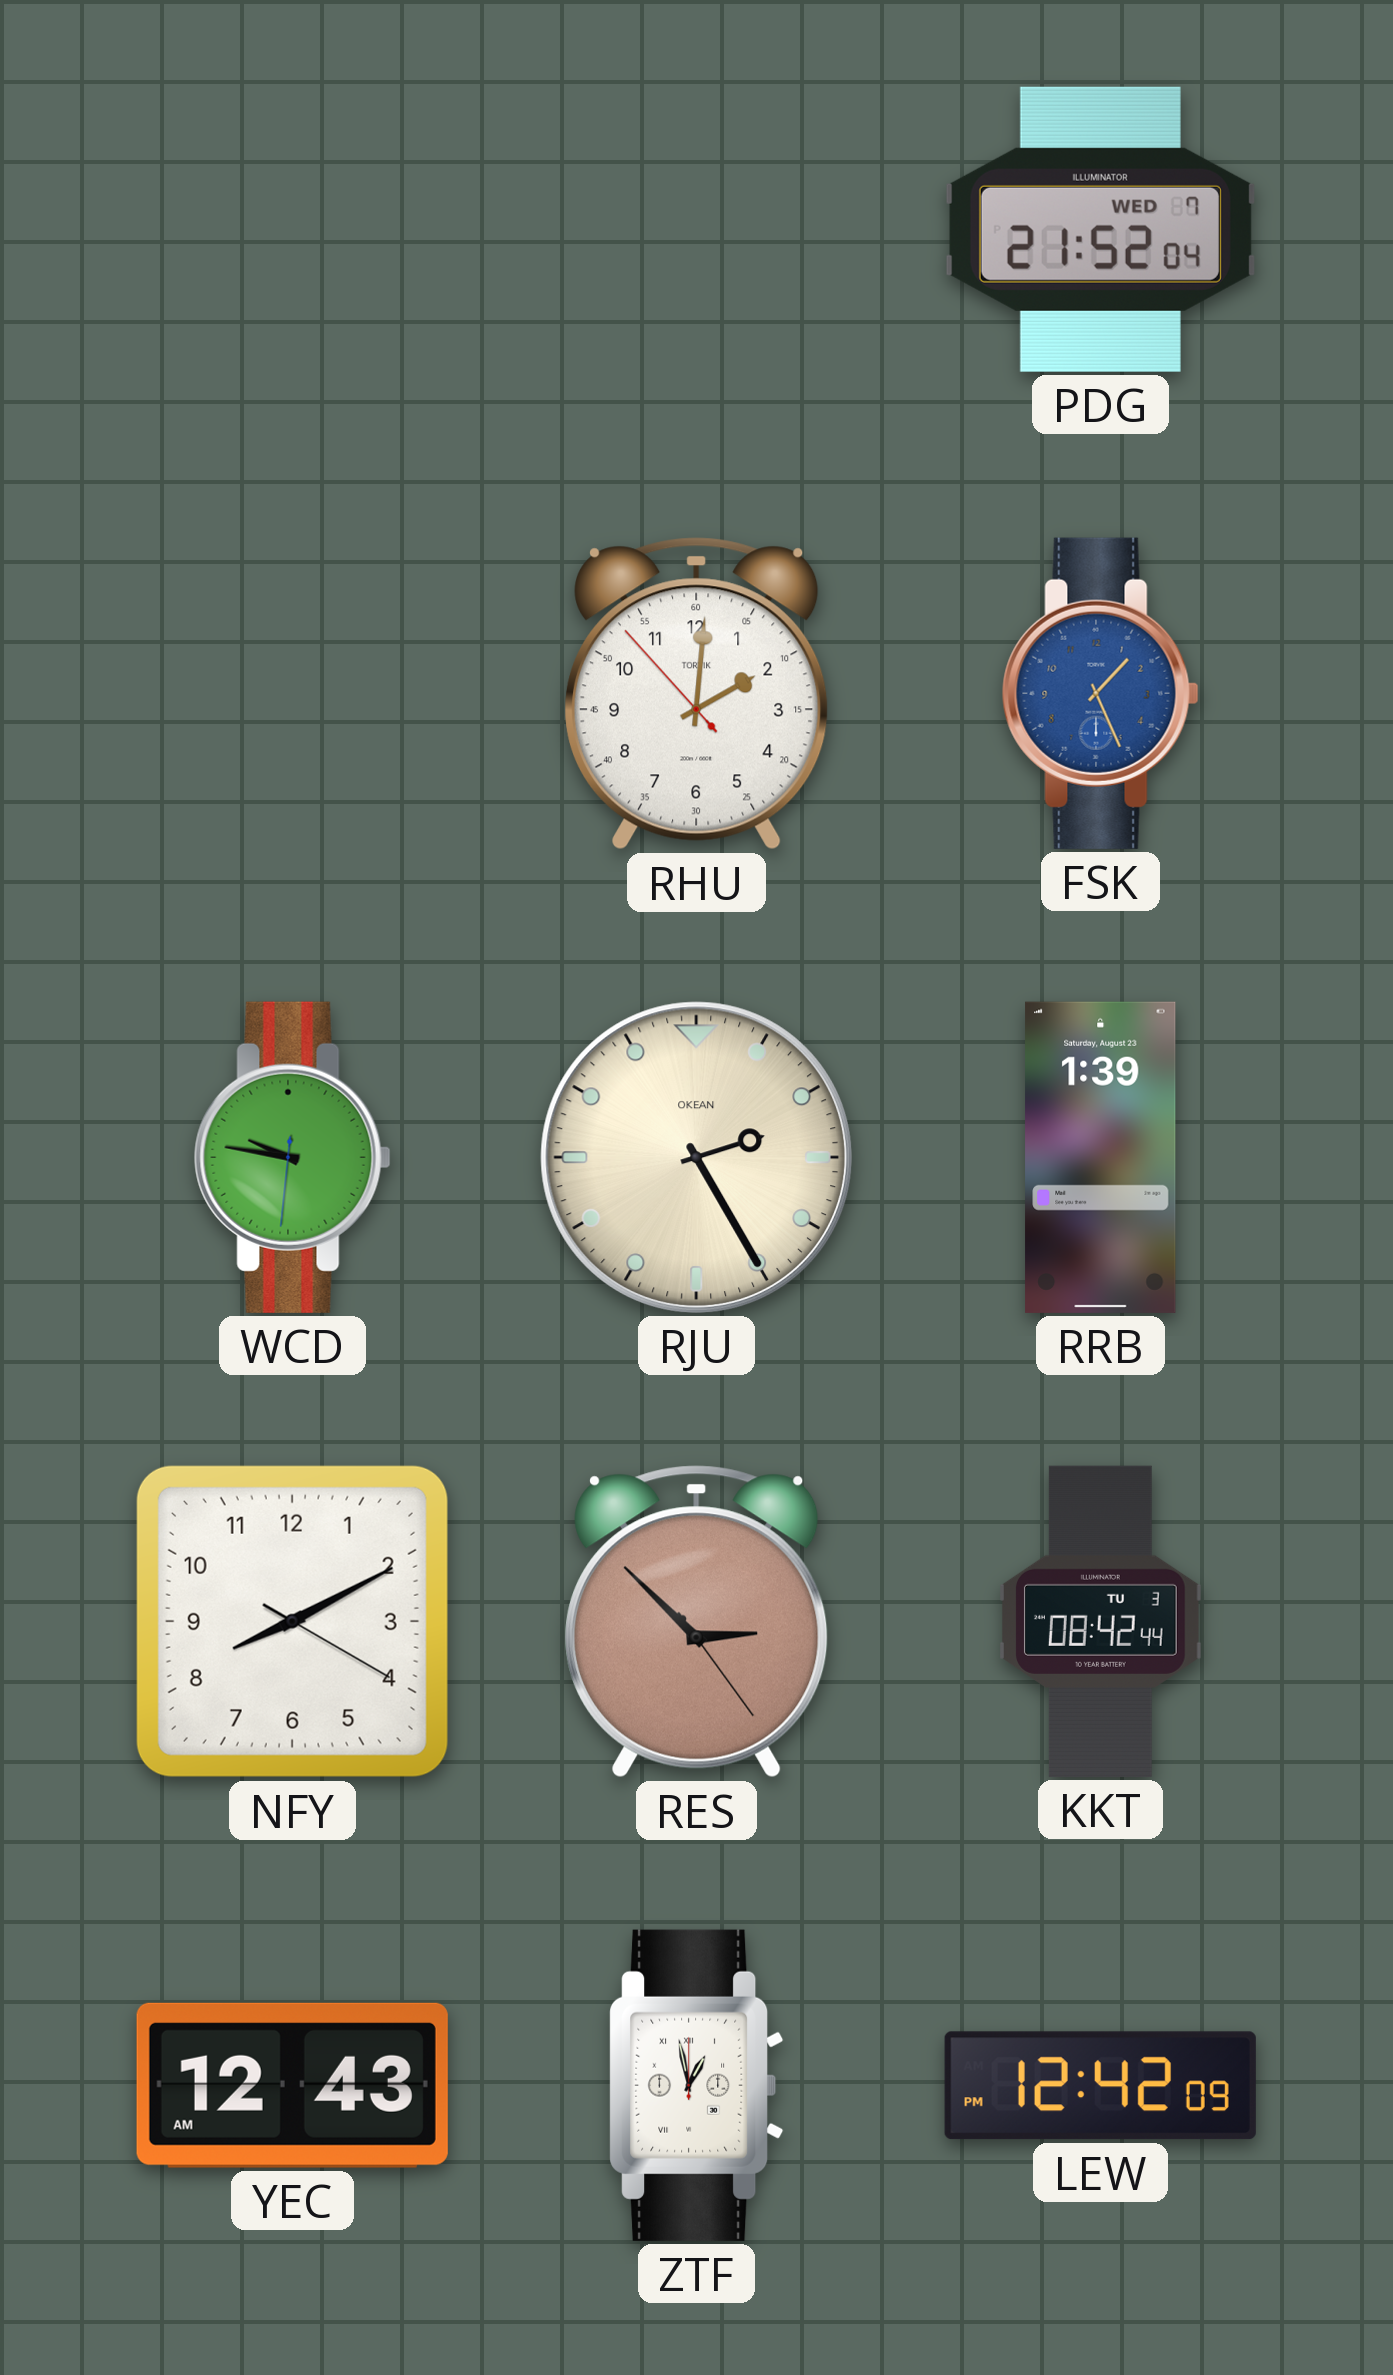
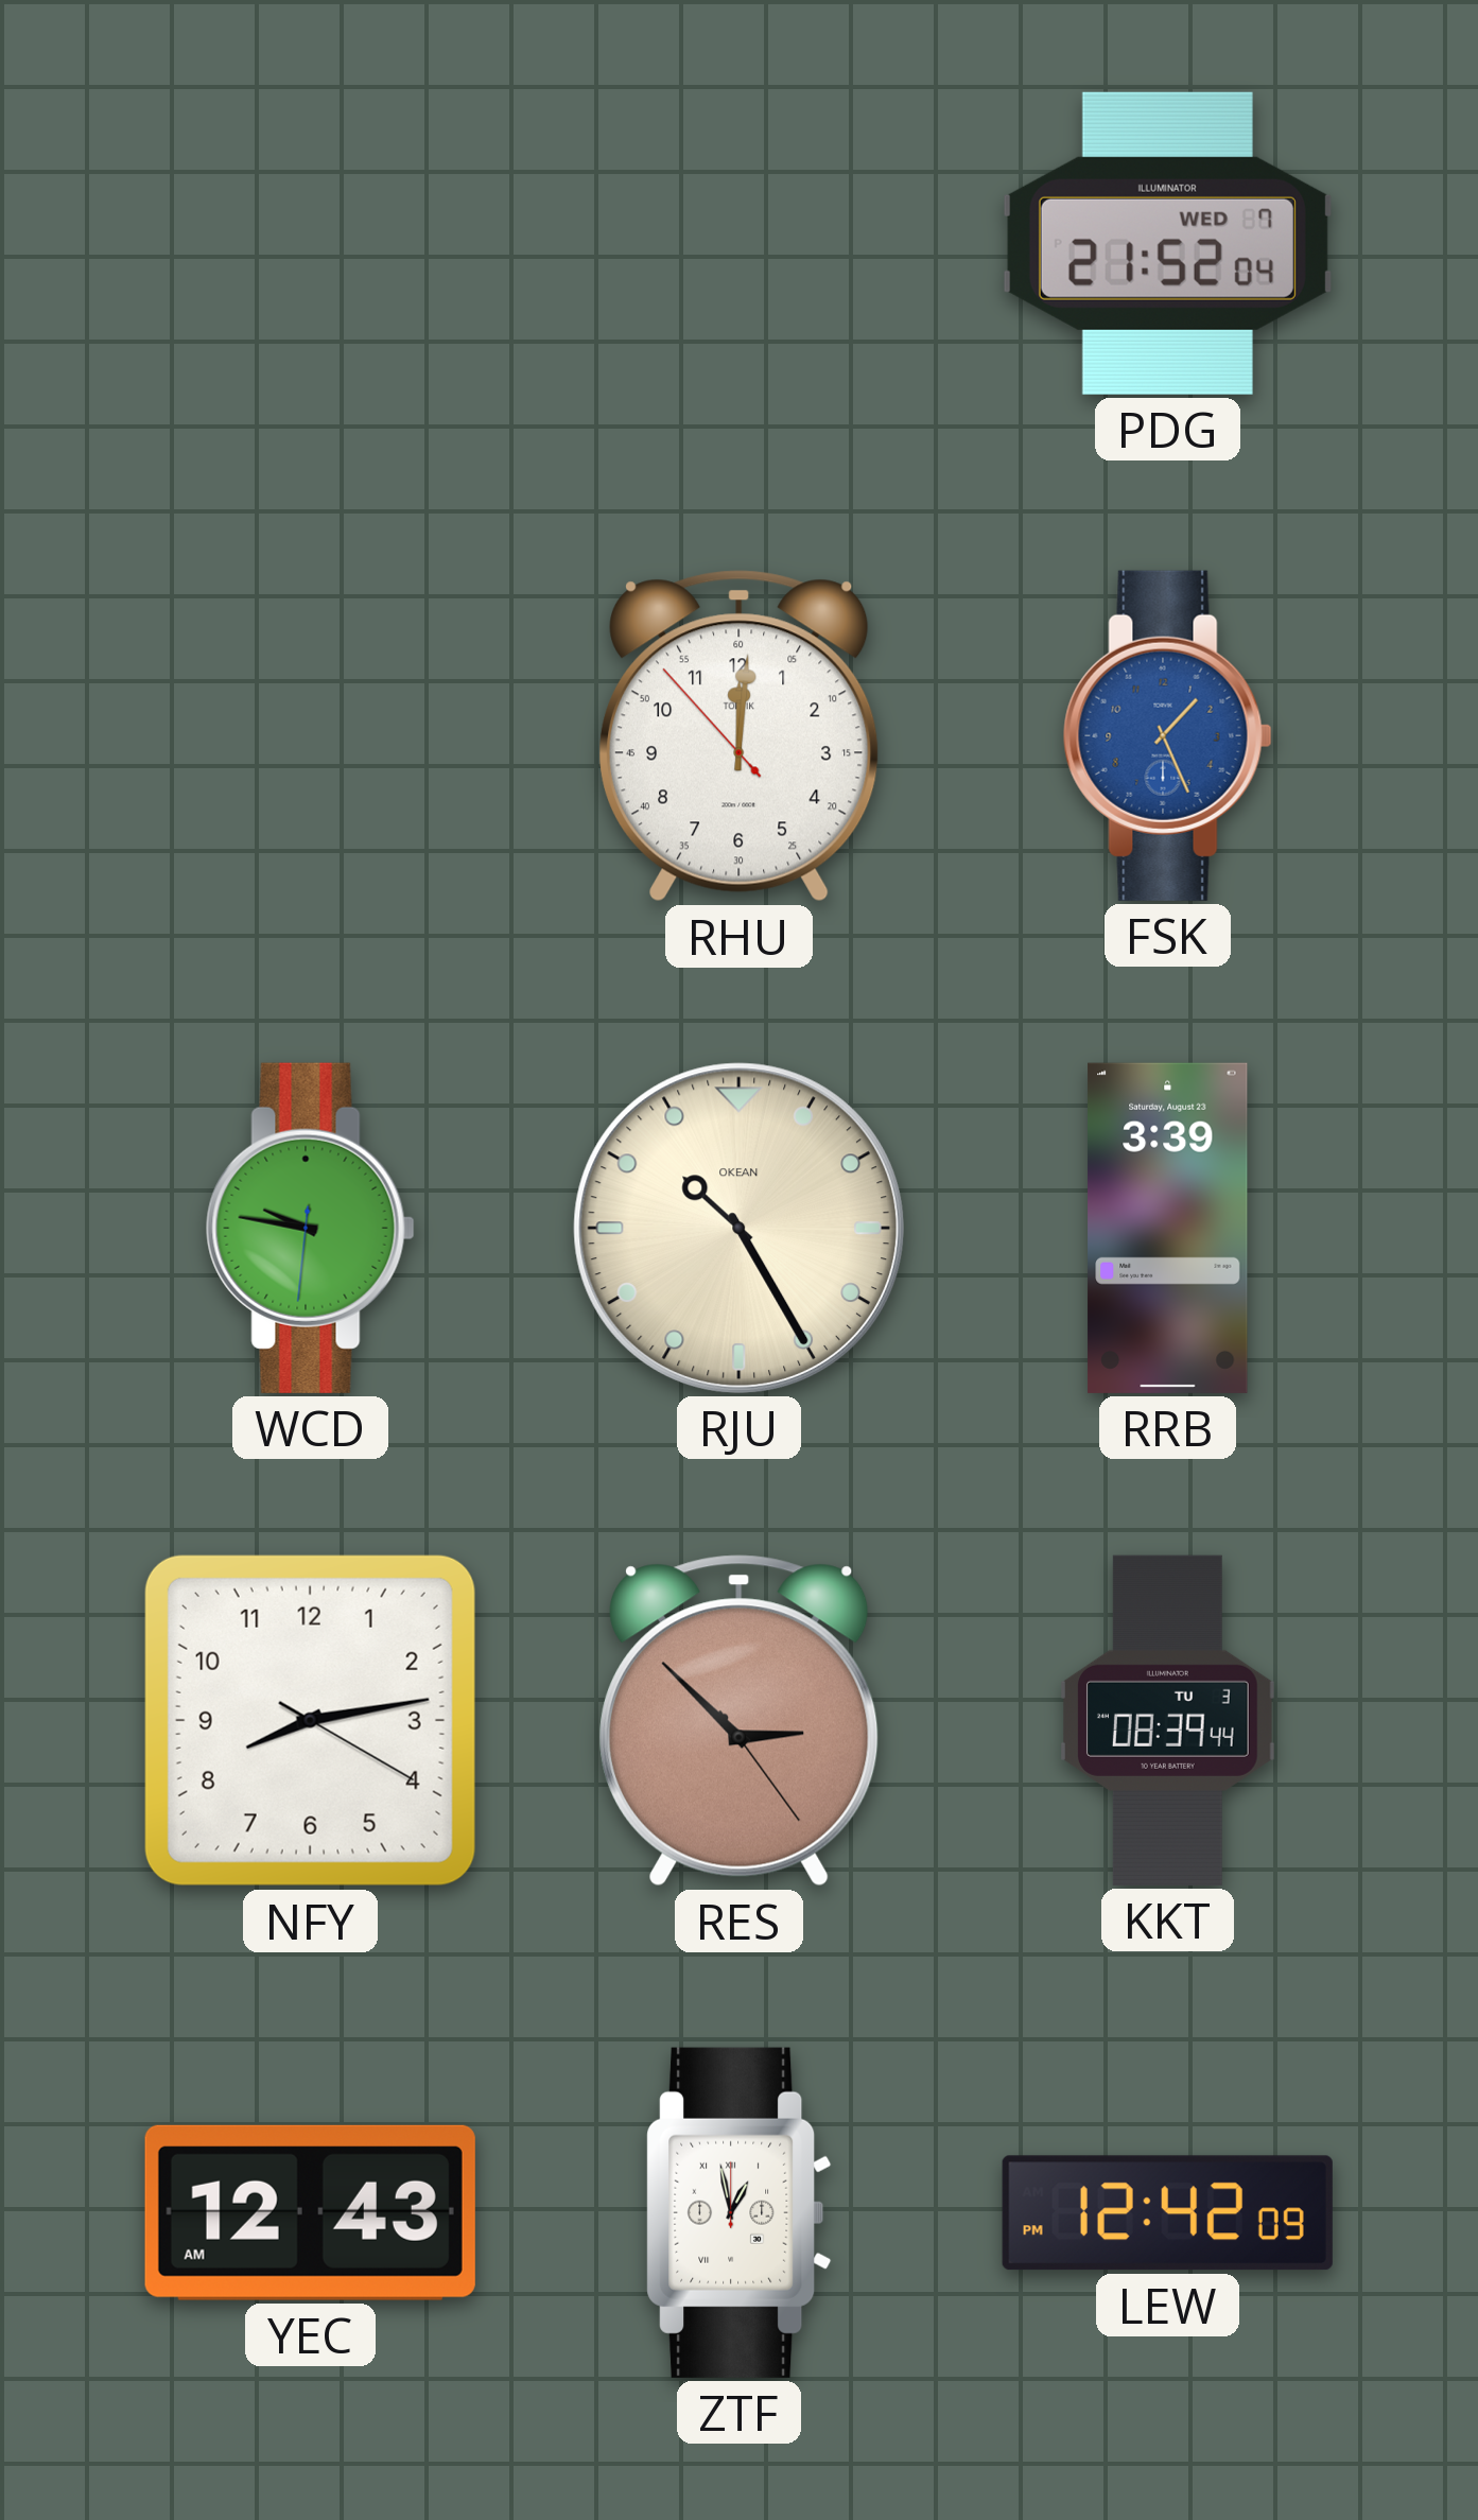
RHU: 2:00 -> 12:00 (740, 736)
RJU: 2:25 -> 10:25 (738, 1228)
RRB: 1:39 -> 3:39 (1168, 1228)
NFY: 8:10 -> 8:13 (310, 1720)
KKT: 08:42 -> 08:39 (1168, 1720)
